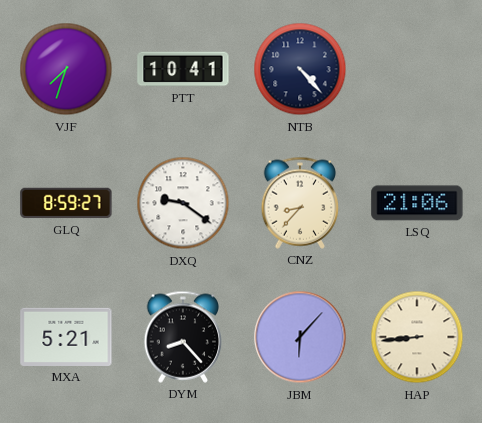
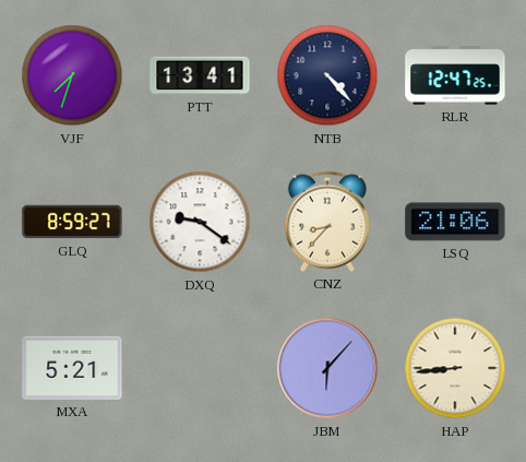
PTT: 10:41 -> 13:41 (200, 75)
RLR: none -> 12:47 (455, 75)
DYM: 8:23 -> none (183, 337)
